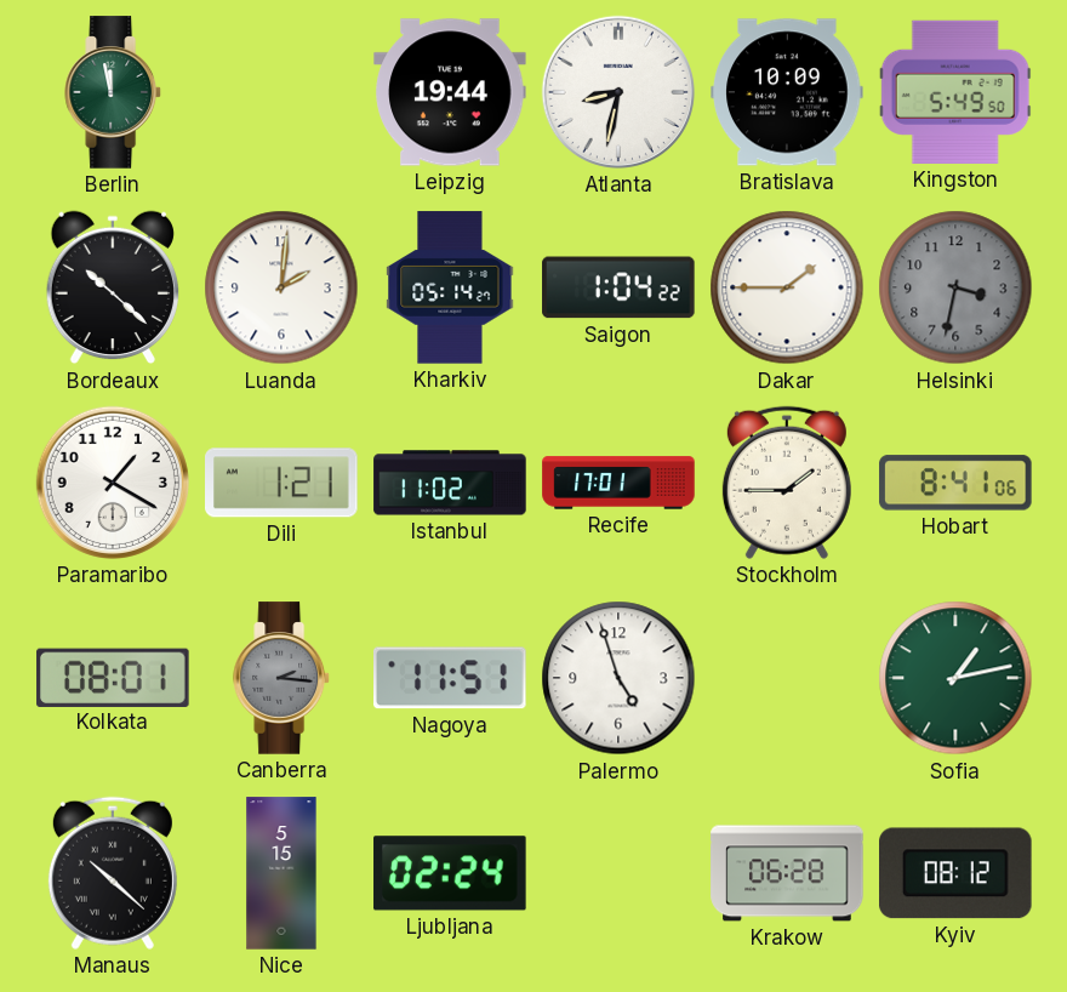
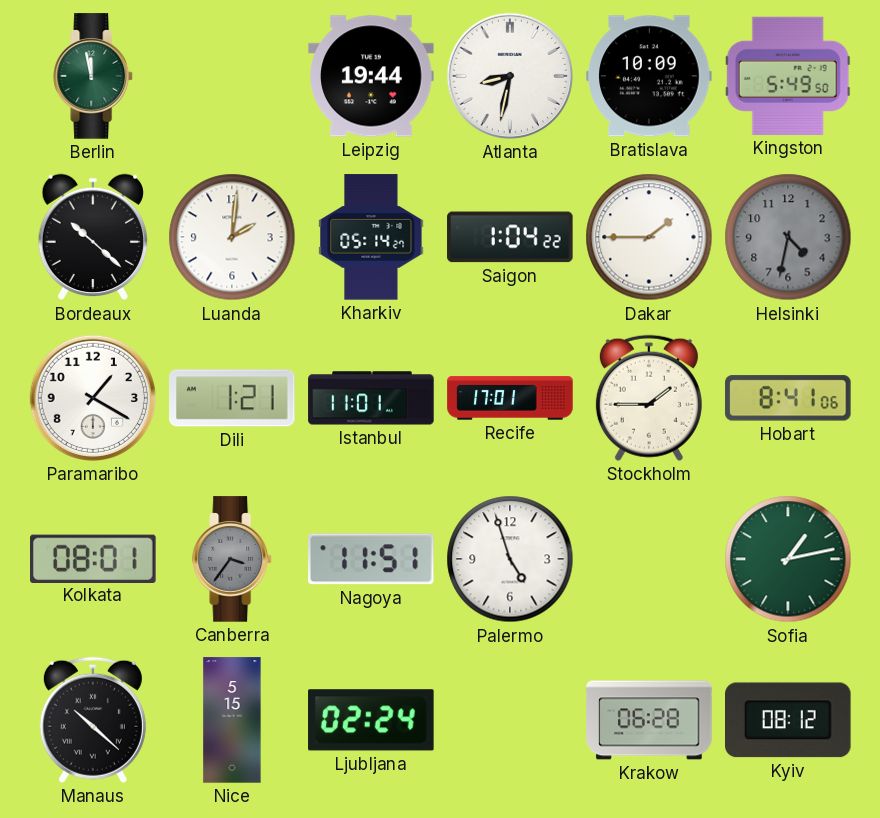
Helsinki: 3:32 -> 4:32 (788, 237)
Istanbul: 11:02 -> 11:01 (371, 398)
Canberra: 2:16 -> 3:36 (233, 559)
